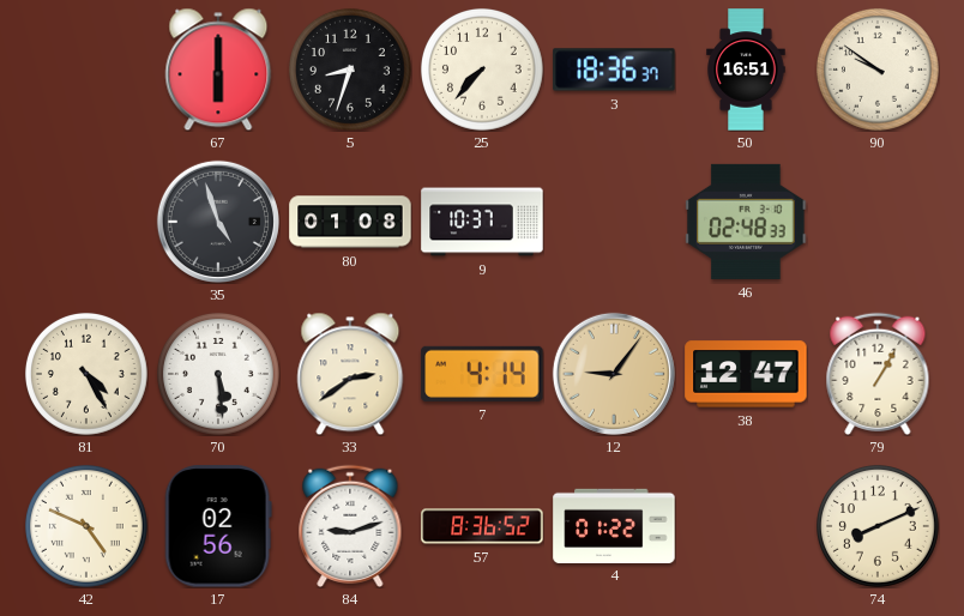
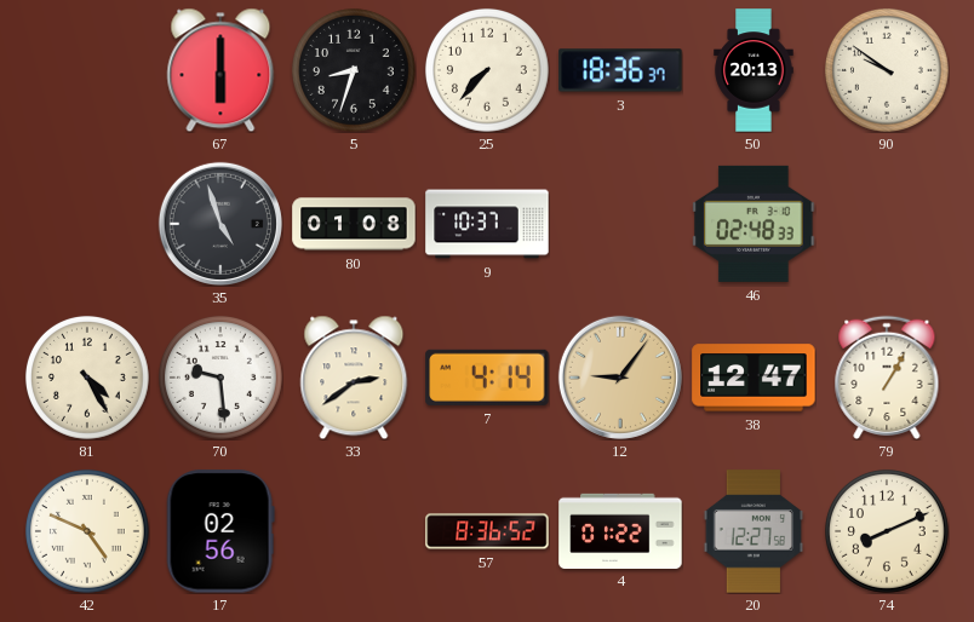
50: 16:51 -> 20:13 (754, 70)
70: 5:29 -> 9:29 (220, 378)
84: 9:12 -> none (350, 526)
20: none -> 12:27 (752, 531)
